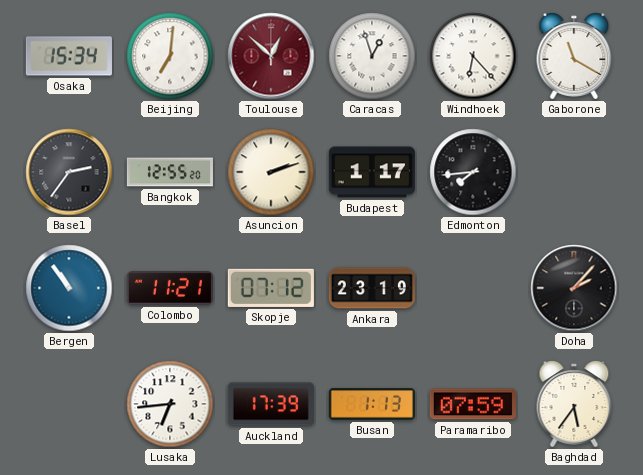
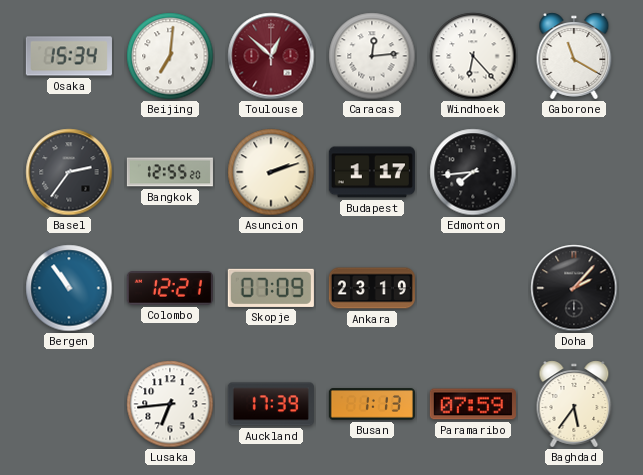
Caracas: 12:57 -> 12:14 (372, 56)
Colombo: 11:21 -> 12:21 (170, 288)
Skopje: 07:12 -> 07:09 (271, 288)
